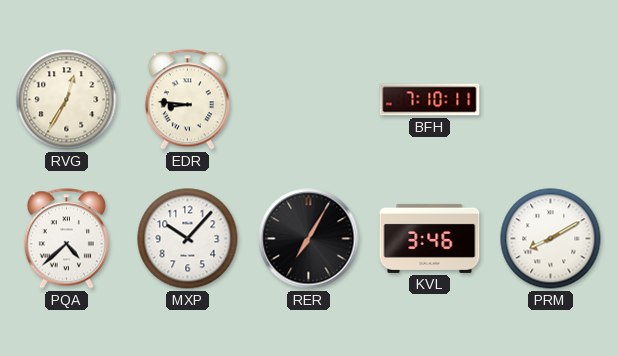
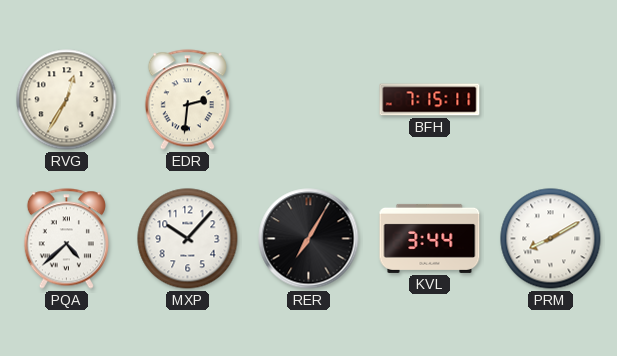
EDR: 8:46 -> 2:31 (187, 100)
BFH: 7:10 -> 7:15 (430, 100)
KVL: 3:46 -> 3:44 (430, 238)
